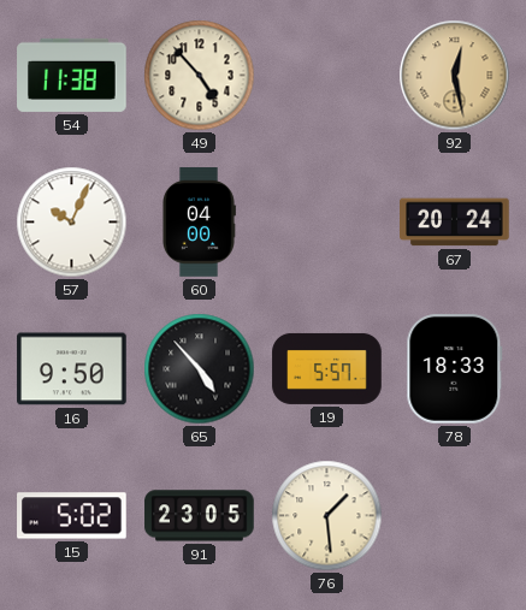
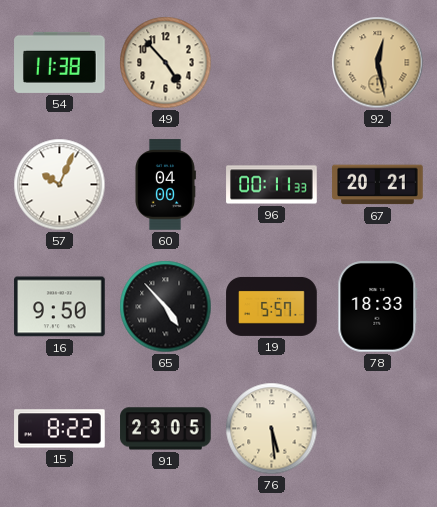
96: none -> 00:11 (272, 185)
67: 20:24 -> 20:21 (378, 185)
15: 5:02 -> 8:22 (60, 429)
76: 1:29 -> 5:29 (272, 429)
